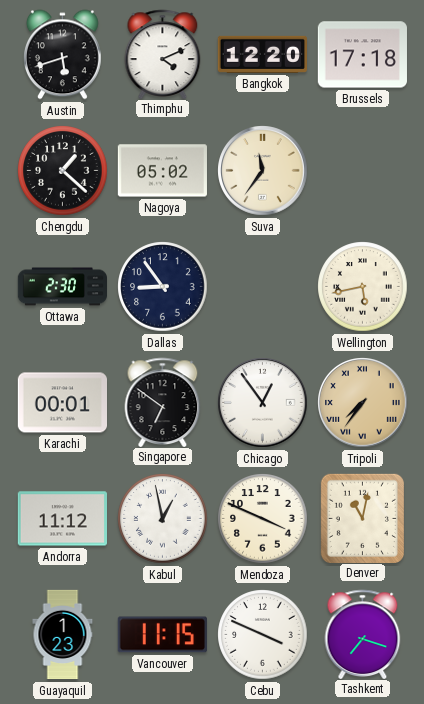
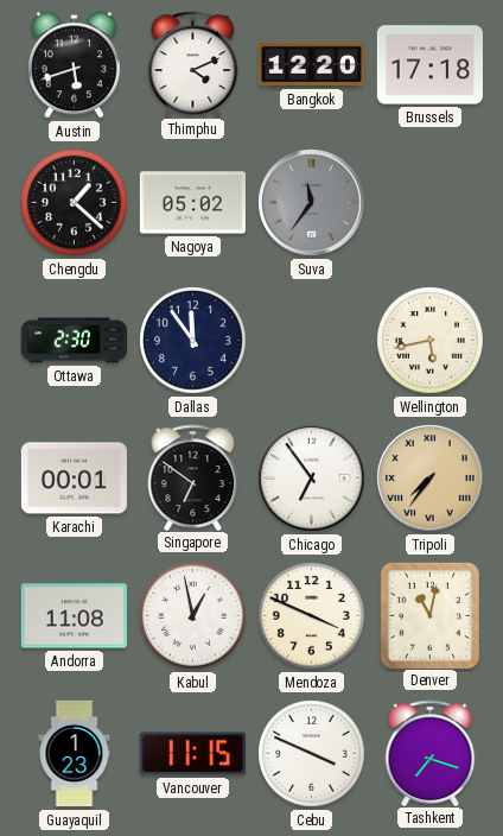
Suva dial: cream -> grey (312, 203)
Dallas: 8:54 -> 11:54 (193, 341)
Chicago: 12:54 -> 6:54 (312, 479)
Andorra: 11:12 -> 11:08 (74, 616)
